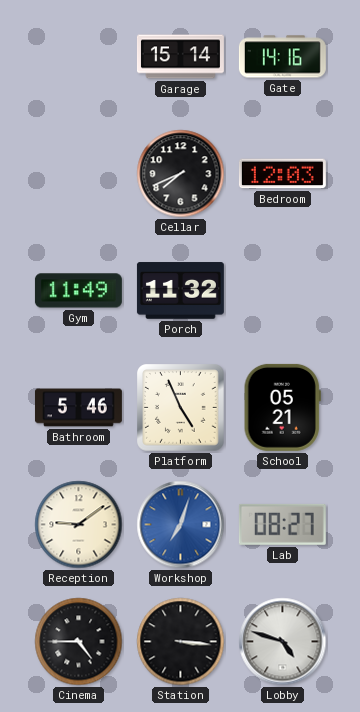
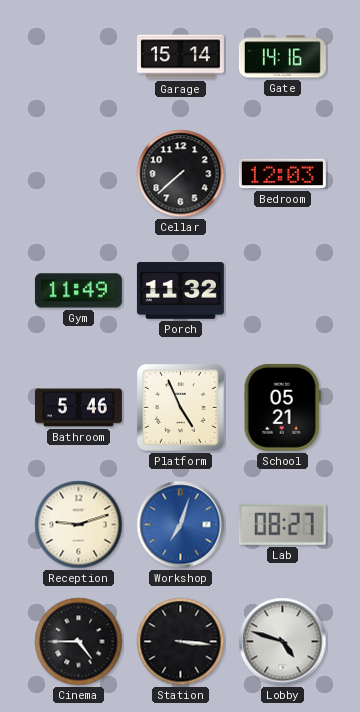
Cellar: 7:41 -> 7:38 (181, 174)
Reception: 9:09 -> 9:12 (79, 525)
